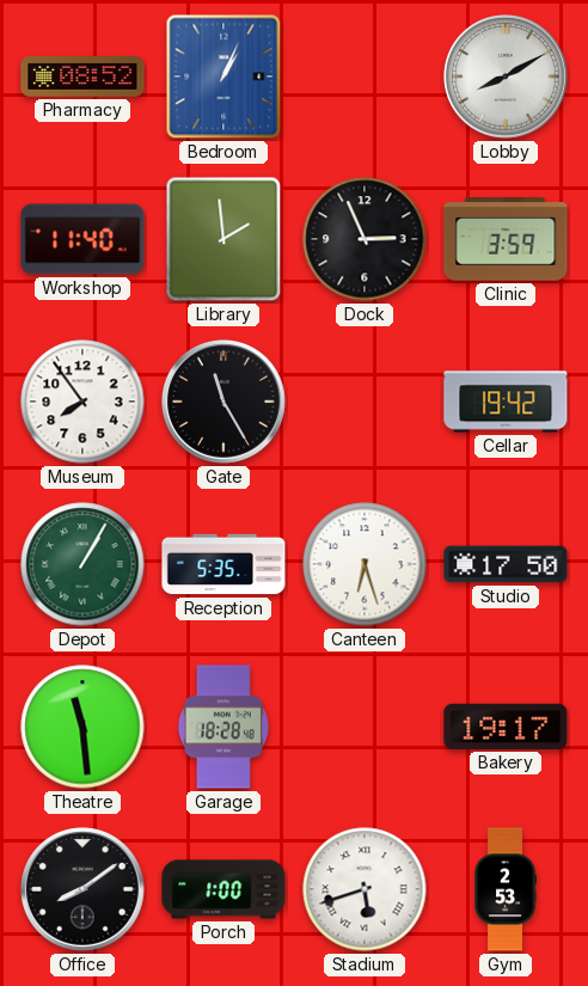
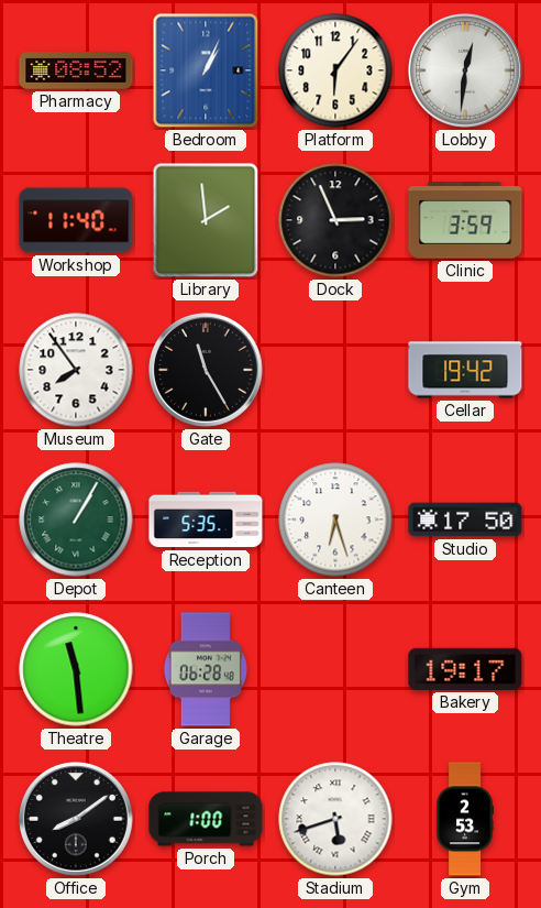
Platform: none -> 6:06 (335, 70)
Lobby: 8:10 -> 12:31 (466, 72)
Garage: 18:28 -> 06:28 (206, 669)
